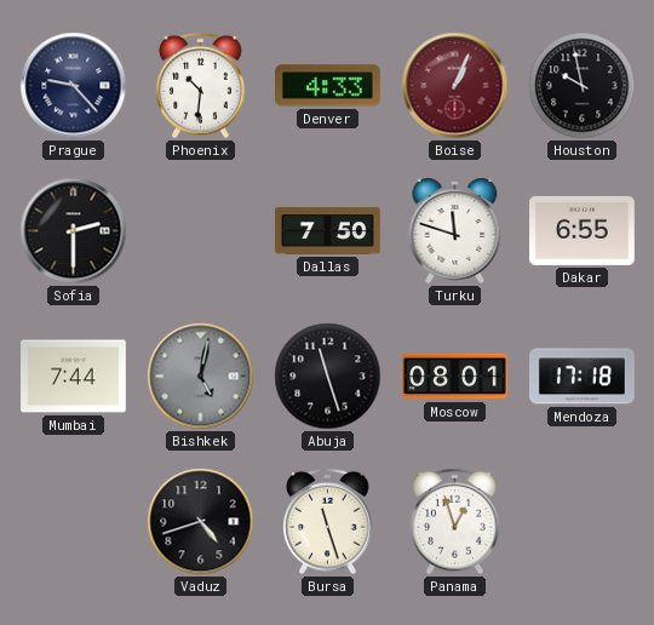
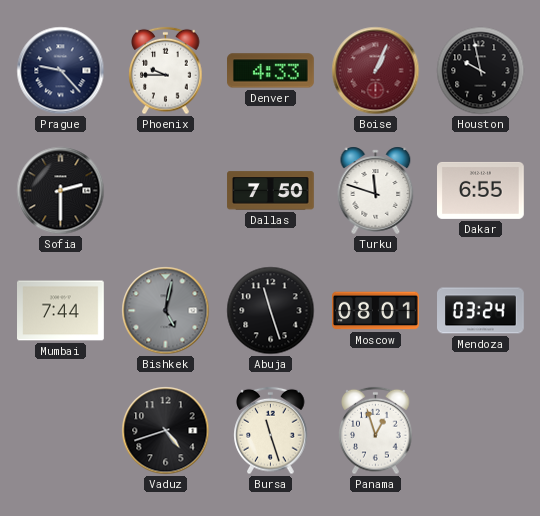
Phoenix: 10:31 -> 9:45 (166, 71)
Mendoza: 17:18 -> 03:24 (481, 311)
